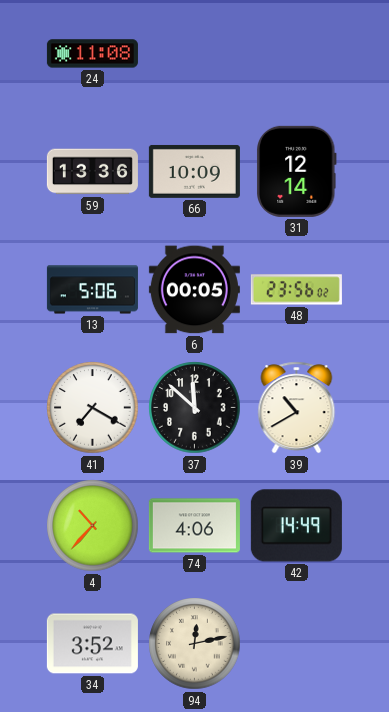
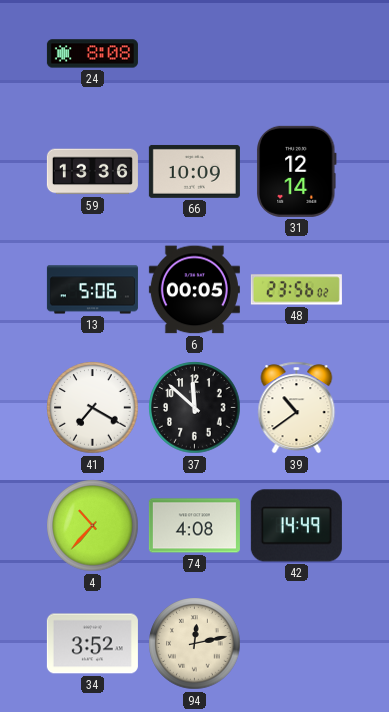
24: 11:08 -> 8:08 (92, 54)
39: 10:40 -> 10:39 (297, 408)
74: 4:06 -> 4:08 (194, 526)
